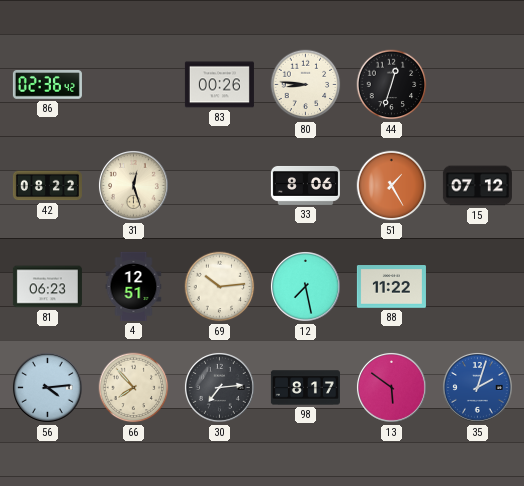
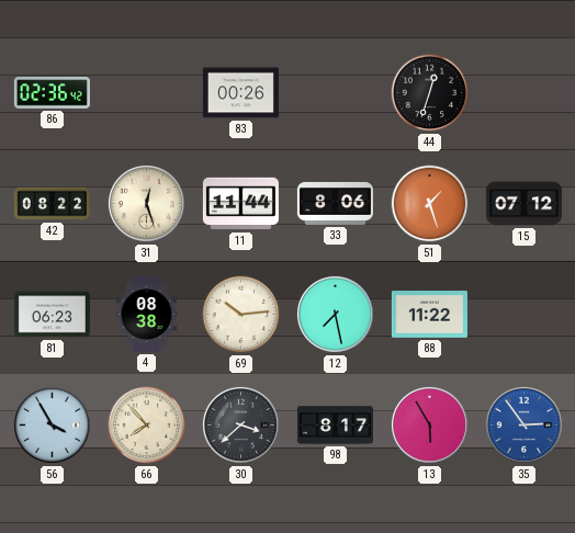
80: 8:46 -> none (306, 85)
11: none -> 11:44 (240, 204)
51: 1:25 -> 1:27 (430, 204)
4: 12:51 -> 08:38 (147, 314)
56: 4:14 -> 3:55 (52, 424)
30: 7:14 -> 3:38 (240, 424)
13: 5:51 -> 5:55 (429, 424)
35: 2:03 -> 2:54 (523, 424)
